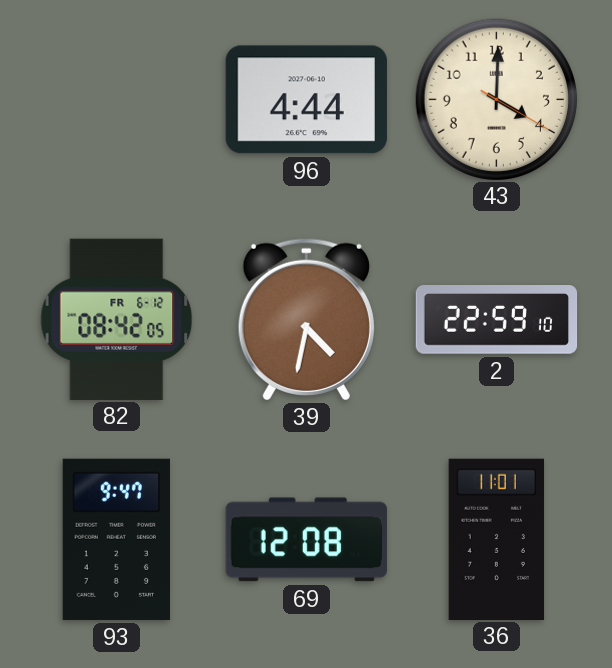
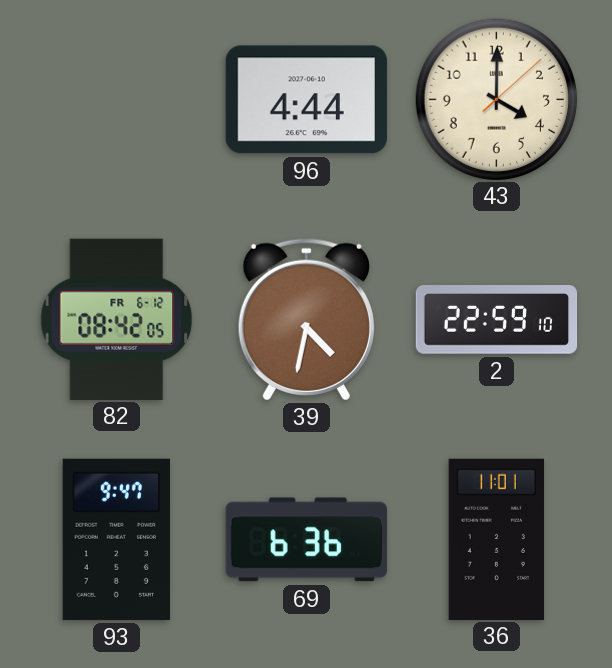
43: 4:00:20 -> 4:00:08 (496, 99)
69: 12:08 -> 6:36 (306, 540)
